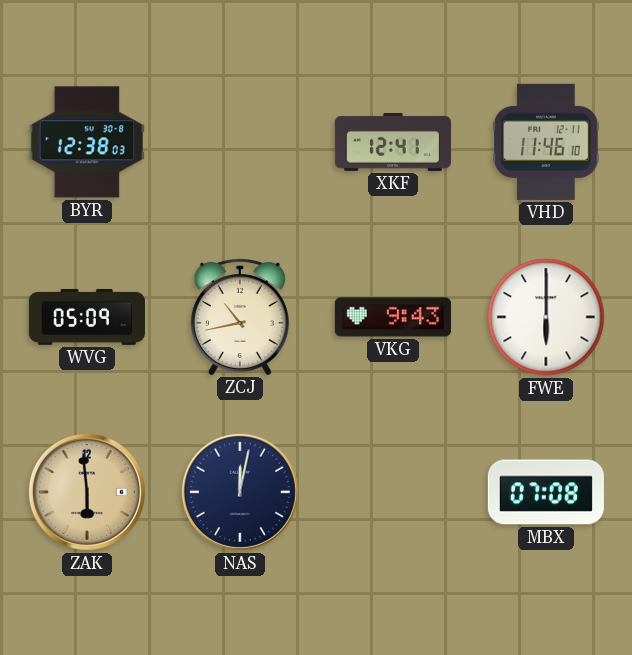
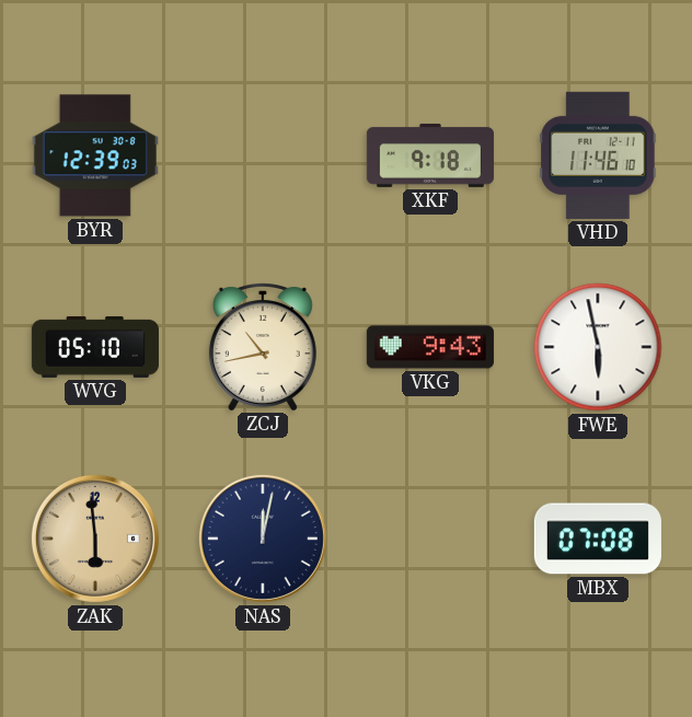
BYR: 12:38 -> 12:39 (95, 155)
XKF: 12:41 -> 9:18 (430, 155)
WVG: 05:09 -> 05:10 (95, 347)
FWE: 6:00 -> 5:58 (598, 347)
